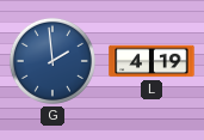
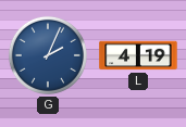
G: 1:59 -> 2:04 (48, 55)
